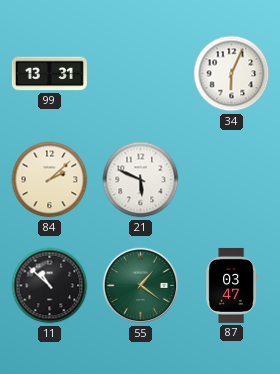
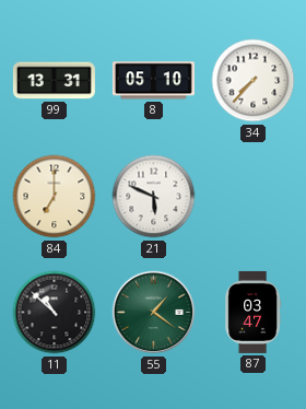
8: none -> 05:10 (153, 81)
34: 6:04 -> 7:37 (254, 81)
84: 2:08 -> 7:00 (55, 197)
